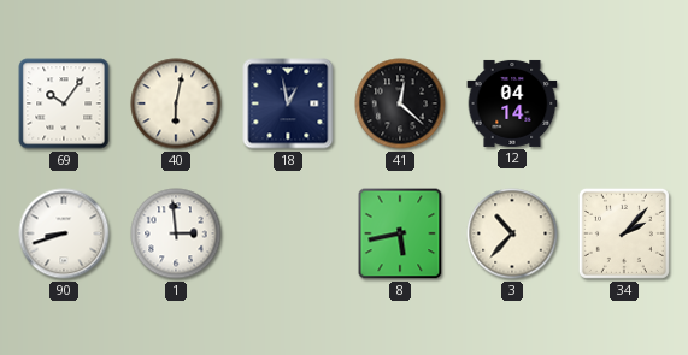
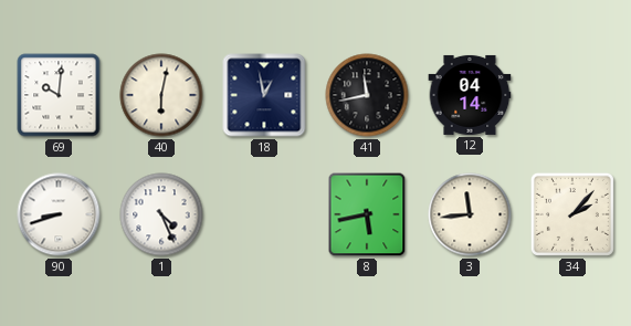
69: 10:06 -> 10:01 (59, 95)
41: 12:22 -> 11:43 (367, 95)
1: 2:59 -> 4:26 (161, 214)
3: 10:37 -> 11:44 (470, 214)
